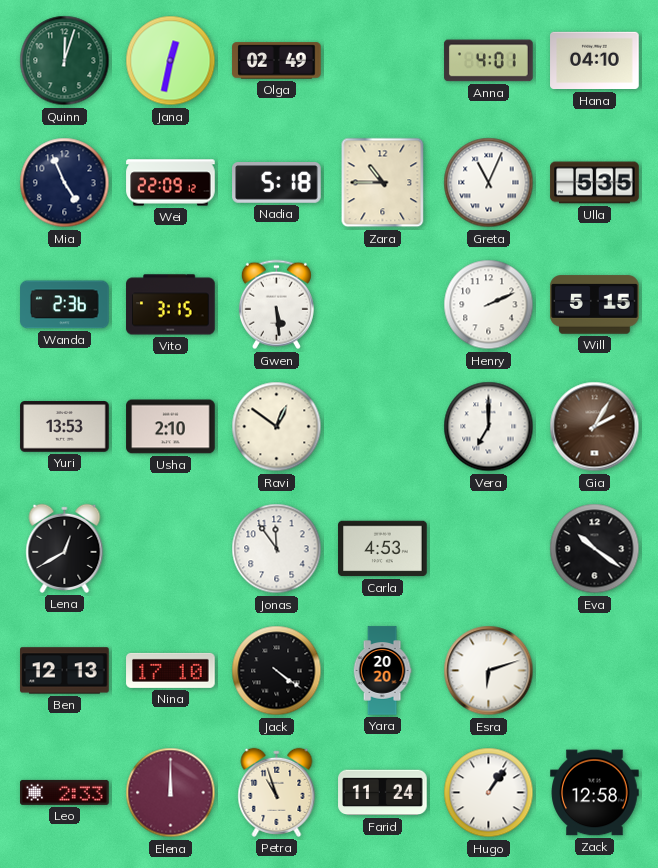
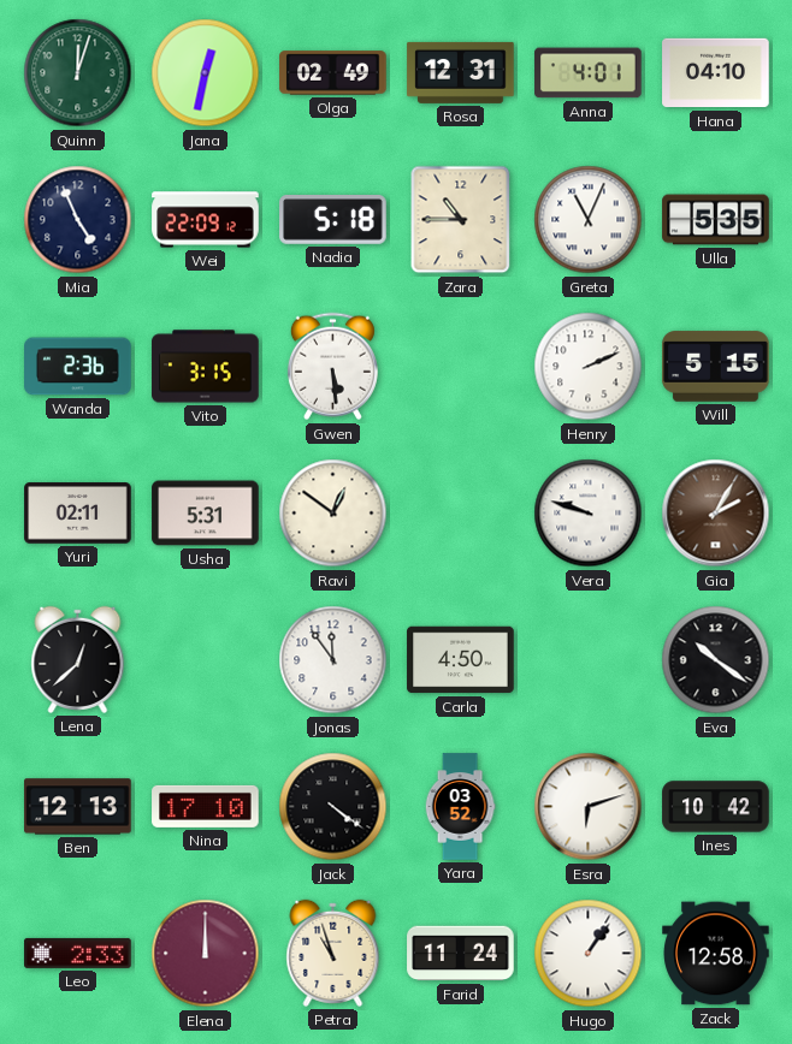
Rosa: none -> 12:31 (461, 72)
Yuri: 13:53 -> 02:11 (78, 514)
Usha: 2:10 -> 5:31 (206, 514)
Vera: 7:00 -> 9:48 (589, 514)
Lena: 12:40 -> 12:38 (78, 659)
Carla: 4:53 -> 4:50 (461, 660)
Yara: 20:20 -> 03:52 (460, 807)
Ines: none -> 10:42 (716, 807)
